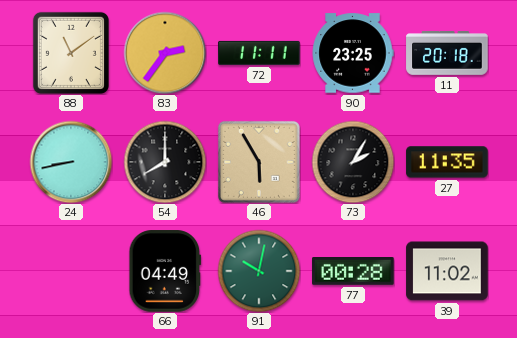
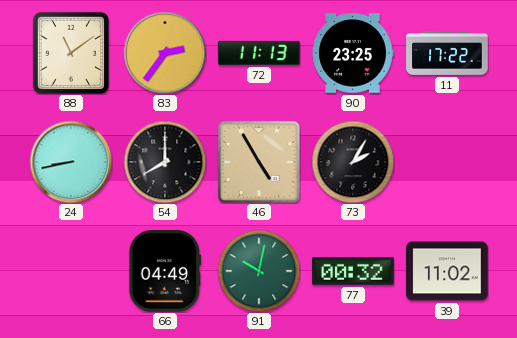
72: 11:11 -> 11:13 (259, 53)
11: 20:18 -> 17:22 (447, 54)
46: 5:55 -> 4:55 (259, 162)
27: 11:35 -> none (447, 162)
77: 00:28 -> 00:32 (353, 272)
